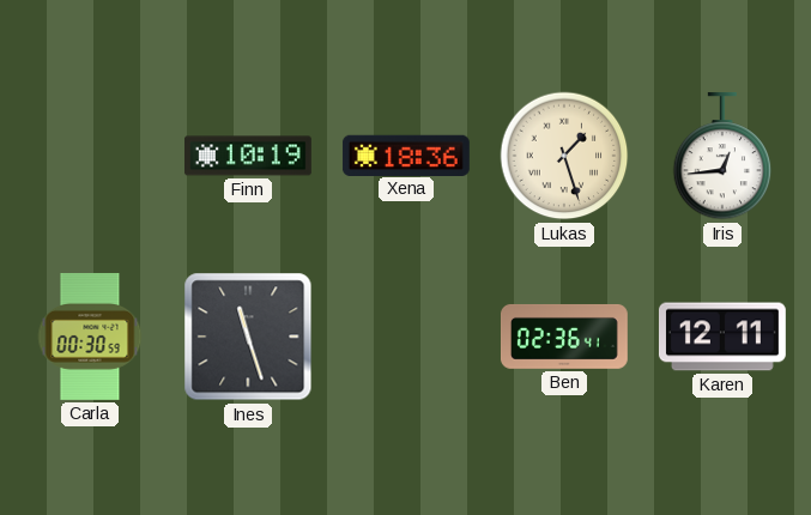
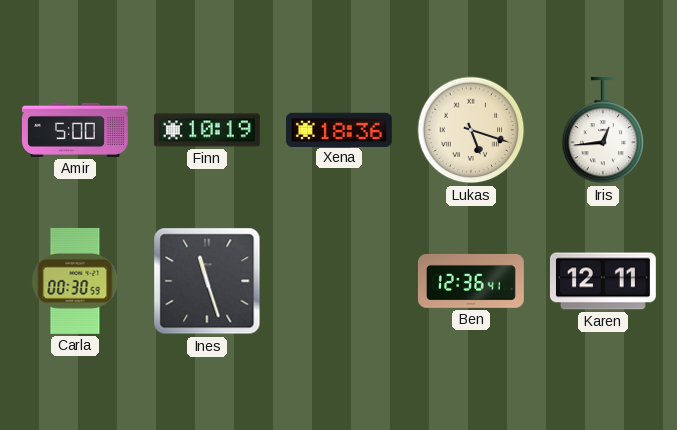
Amir: none -> 5:00 (75, 130)
Lukas: 1:27 -> 5:18 (471, 130)
Ben: 02:36 -> 12:36 (471, 281)
